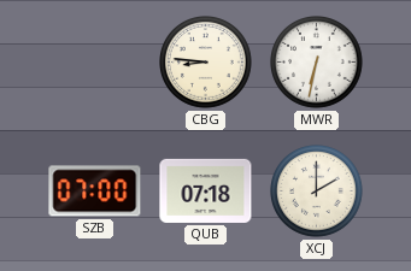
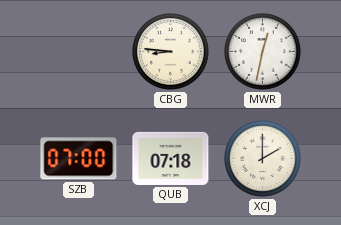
MWR: 6:32 -> 12:32 (263, 52)
